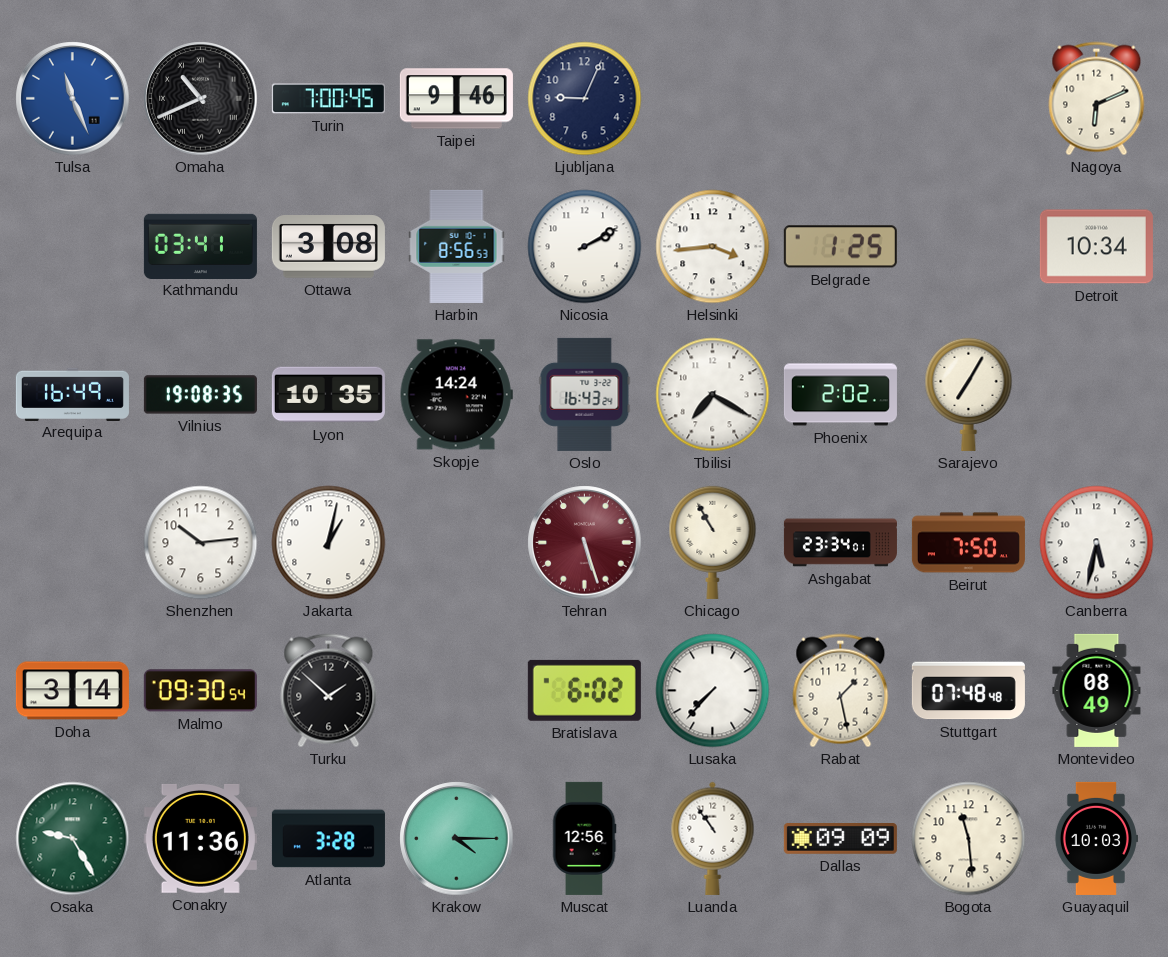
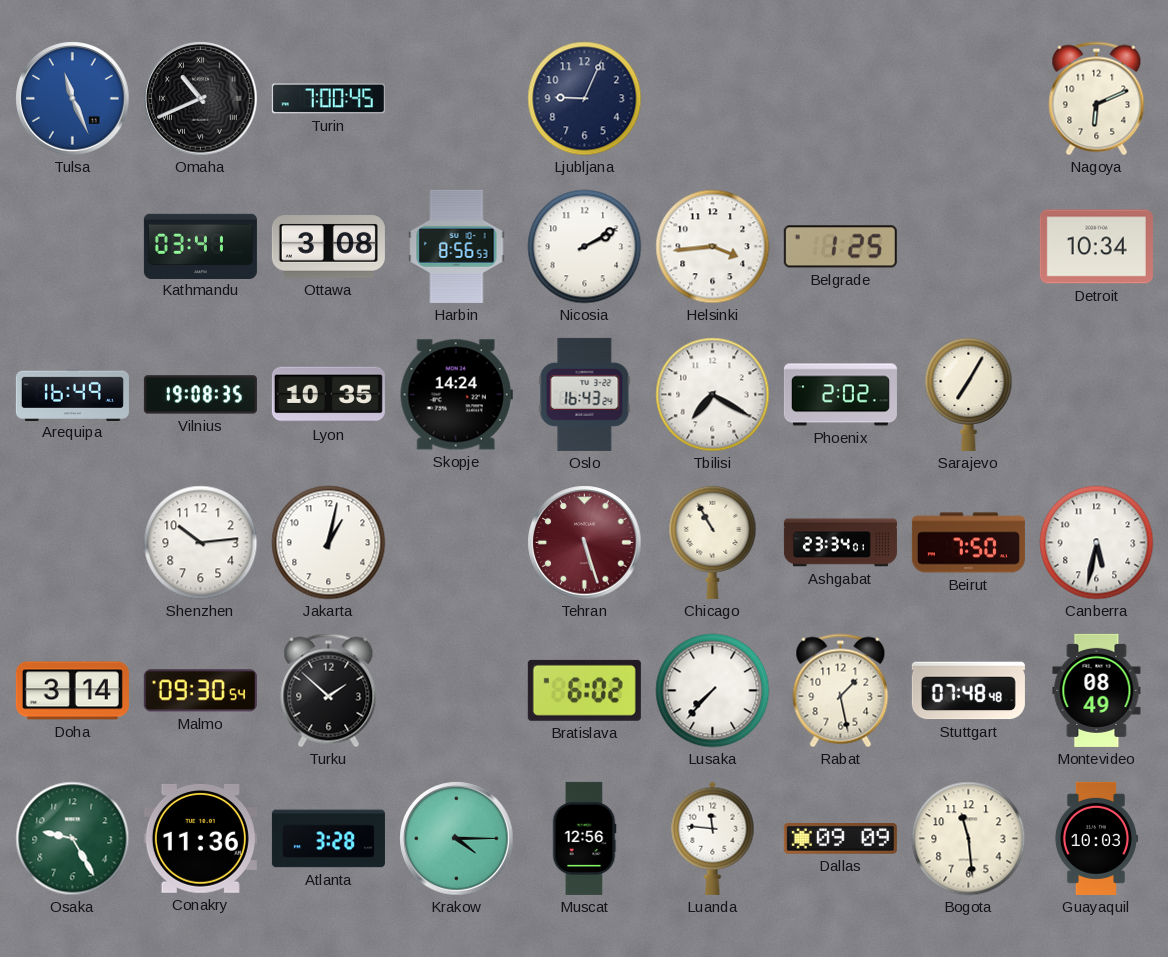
Taipei: 9:46 -> none (456, 99)
Luanda: 10:54 -> 11:46 (713, 838)
